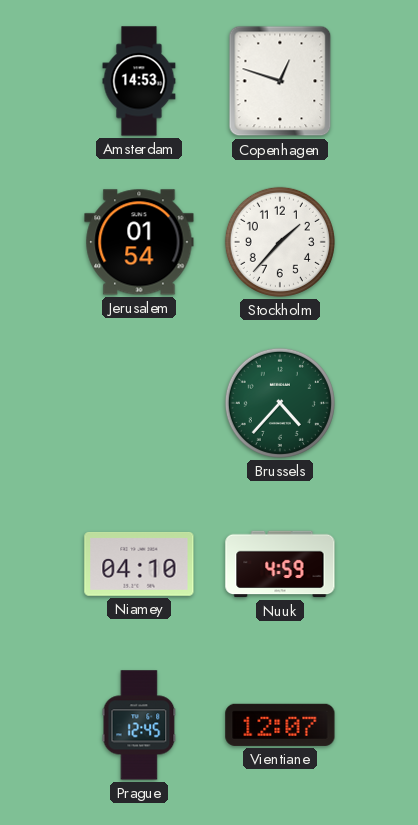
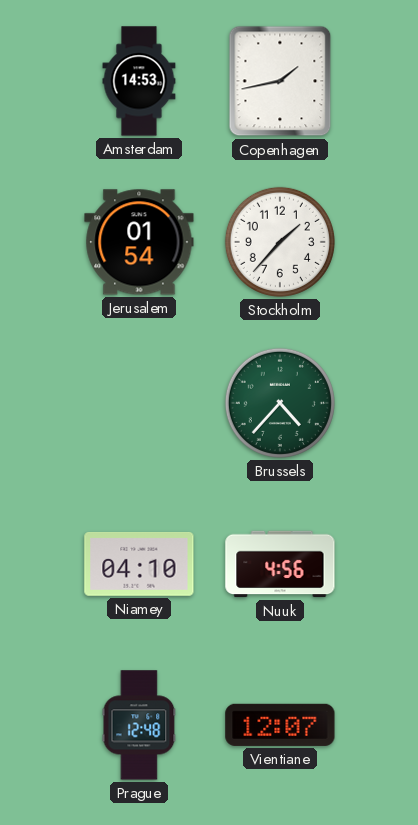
Copenhagen: 12:48 -> 1:43 (280, 81)
Nuuk: 4:59 -> 4:56 (280, 564)
Prague: 12:45 -> 12:48 (139, 725)
